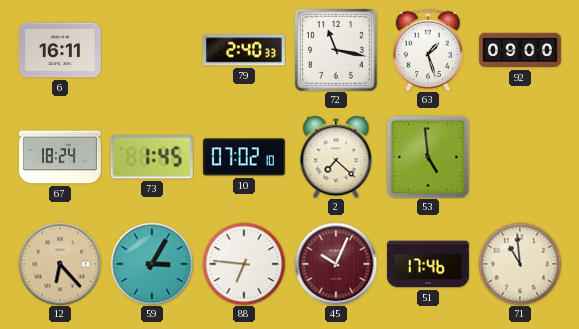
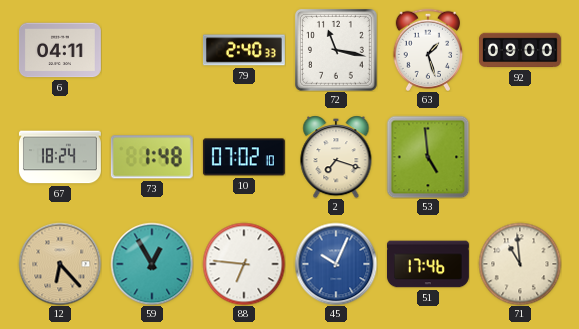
6: 16:11 -> 04:11 (60, 50)
73: 1:45 -> 1:48 (152, 157)
2: 7:22 -> 7:18 (336, 157)
59: 3:05 -> 12:55 (152, 264)
45 dial: burgundy -> blue (336, 264)
